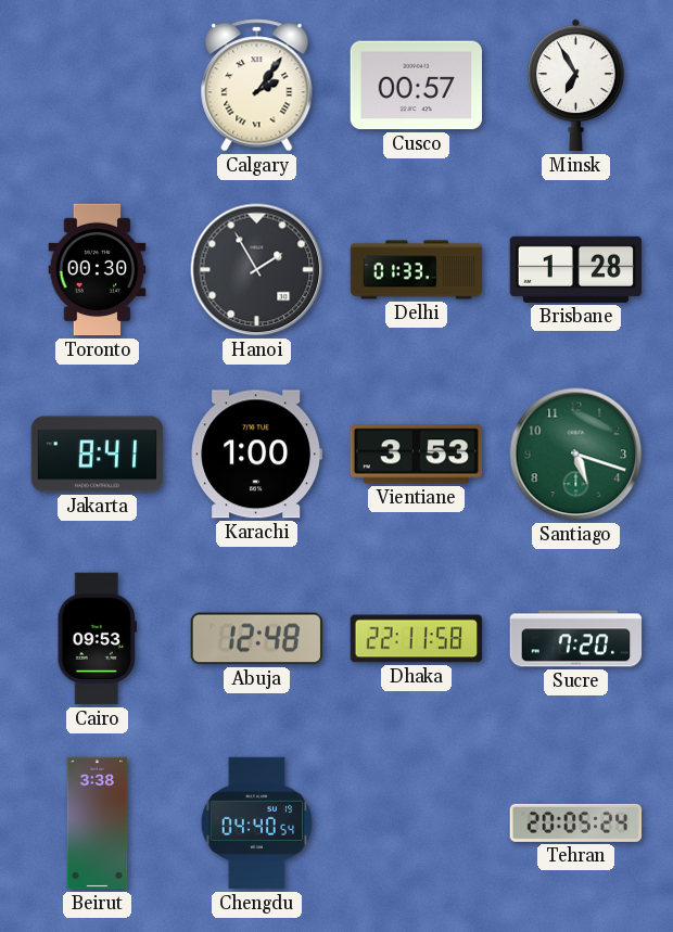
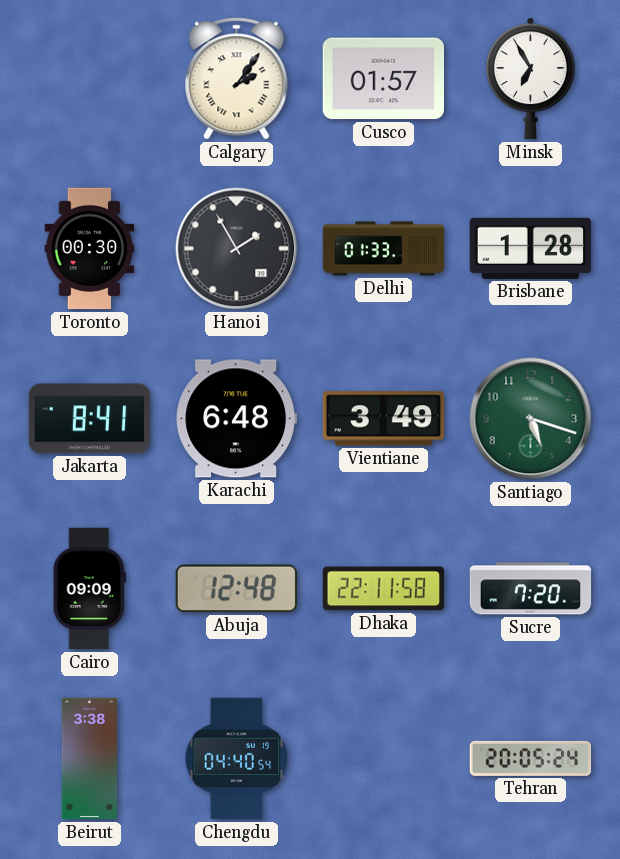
Cusco: 00:57 -> 01:57 (383, 79)
Karachi: 1:00 -> 6:48 (236, 419)
Vientiane: 3:53 -> 3:49 (383, 419)
Cairo: 09:53 -> 09:09 (89, 589)
